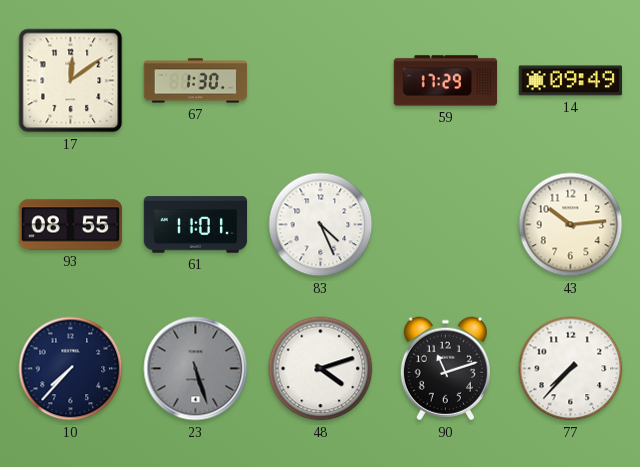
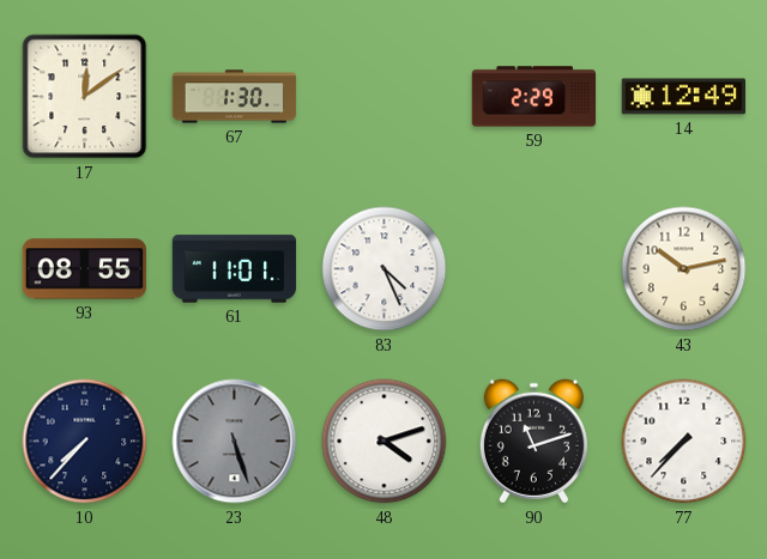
59: 17:29 -> 2:29 (535, 97)
14: 09:49 -> 12:49 (683, 97)
43: 10:14 -> 10:13 (684, 269)
